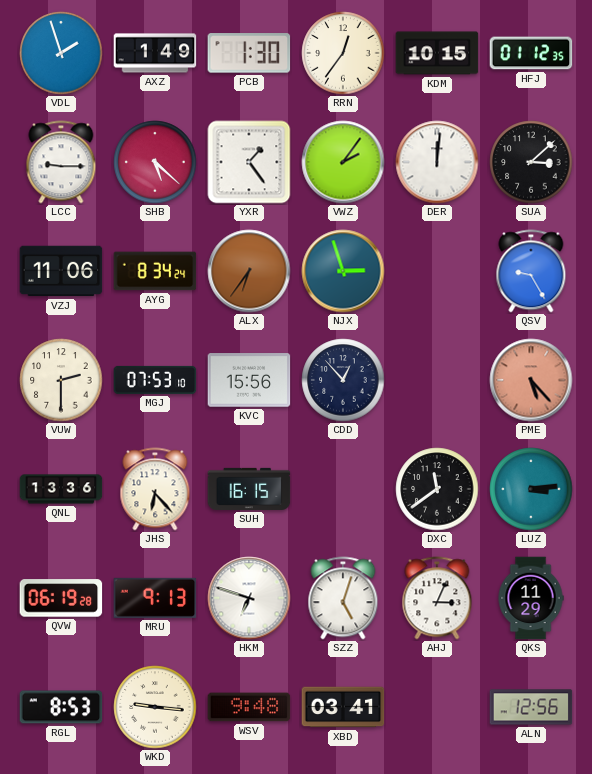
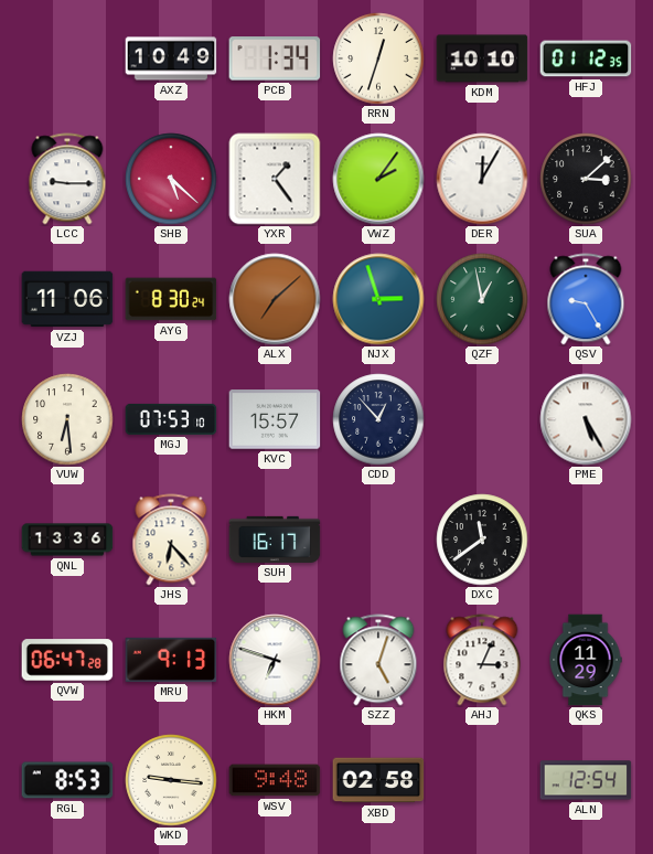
VDL: 1:57 -> none (61, 53)
AXZ: 1:49 -> 10:49 (171, 58)
PCB: 1:30 -> 1:34 (275, 58)
RRN: 12:36 -> 12:33 (378, 58)
KDM: 10:15 -> 10:10 (482, 58)
DER: 12:01 -> 12:05 (482, 179)
AYG: 8:34 -> 8:30 (171, 299)
ALX: 6:36 -> 7:08 (275, 299)
QZF: none -> 12:58 (482, 299)
VUW: 2:30 -> 6:29 (67, 419)
KVC: 15:56 -> 15:57 (275, 419)
PME: 5:23 -> 5:25 (586, 419)
PME dial: salmon -> white (586, 419)
SUH: 16:15 -> 16:17 (275, 540)
LUZ: 3:14 -> none (531, 489)
QVW: 06:19 -> 06:47 (67, 660)
XBD: 03:41 -> 02:58 (378, 780)
ALN: 12:56 -> 12:54 (586, 780)
